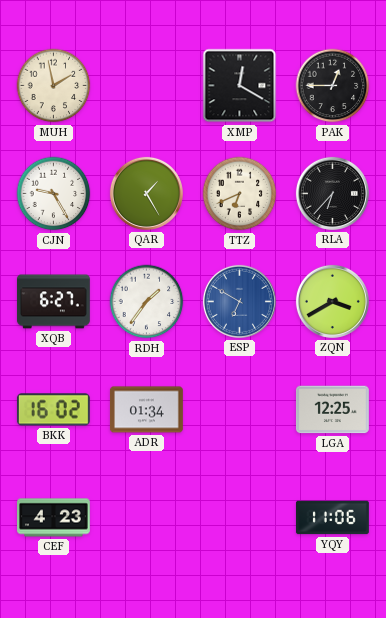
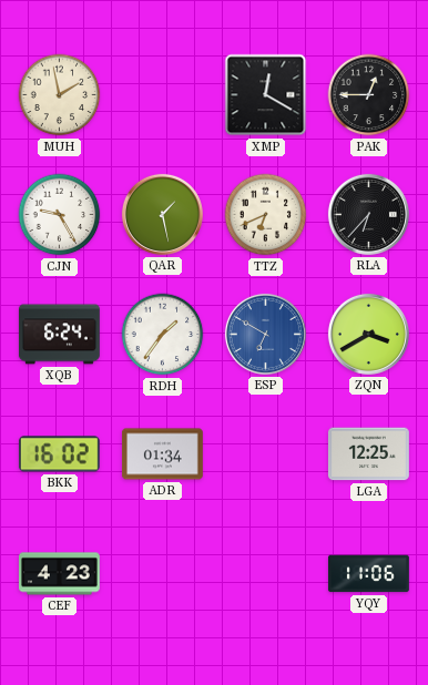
QAR: 1:25 -> 1:28 (162, 214)
XQB: 6:27 -> 6:24 (59, 335)
